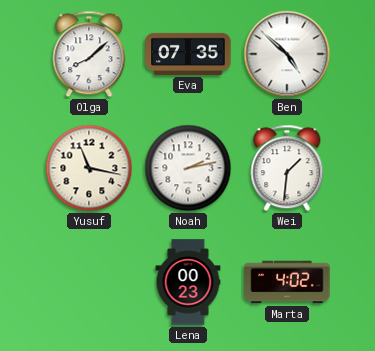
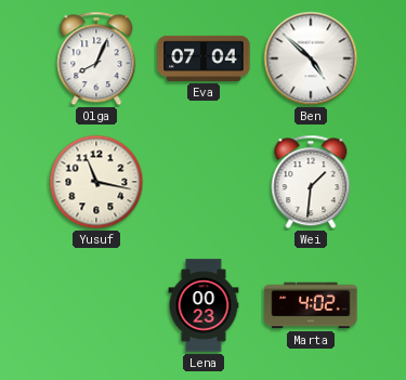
Olga: 8:08 -> 8:04 (96, 58)
Eva: 07:35 -> 07:04 (204, 58)
Noah: 2:13 -> none (188, 168)
